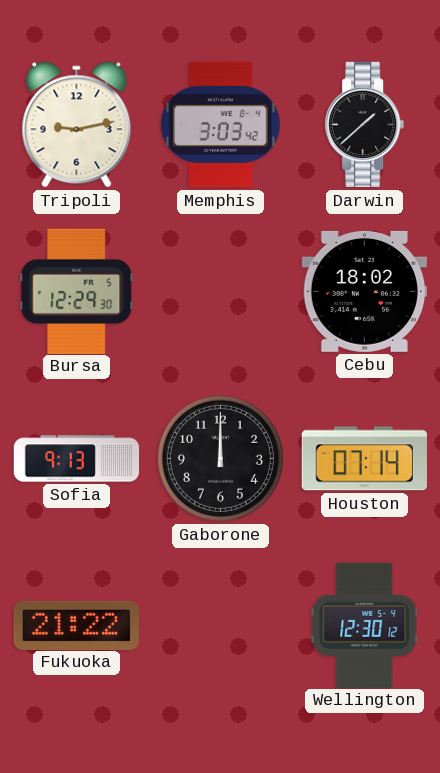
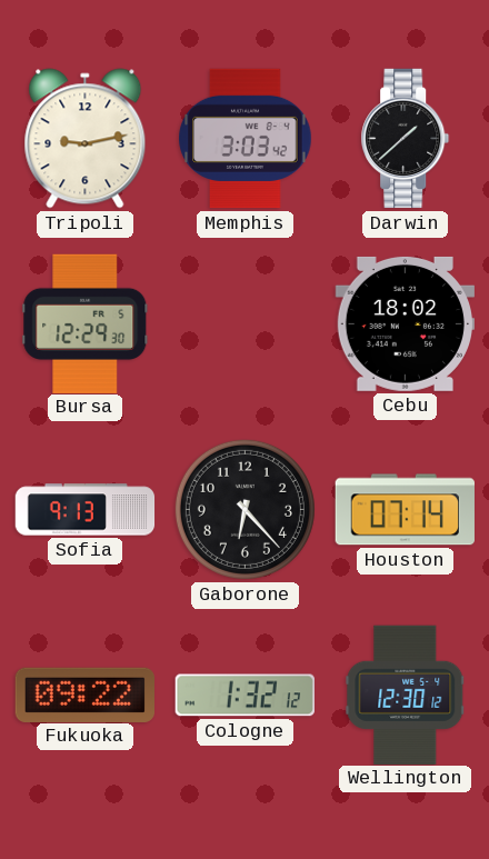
Gaborone: 12:00 -> 6:23 (244, 509)
Fukuoka: 21:22 -> 09:22 (84, 695)
Cologne: none -> 1:32 (244, 696)
